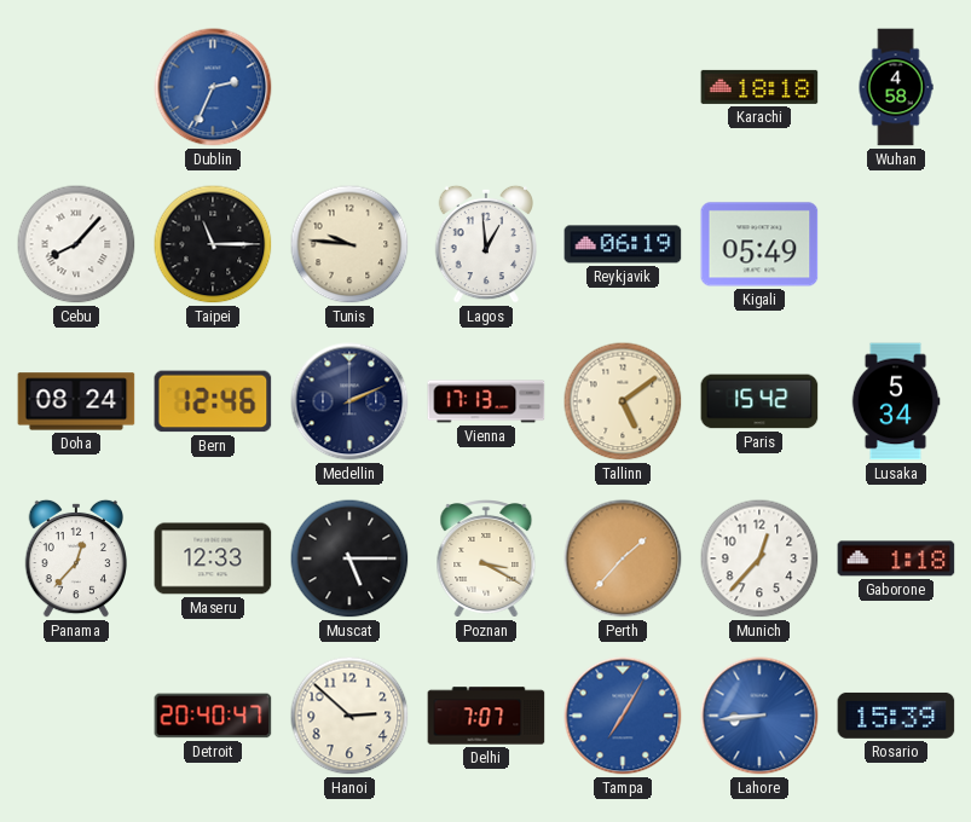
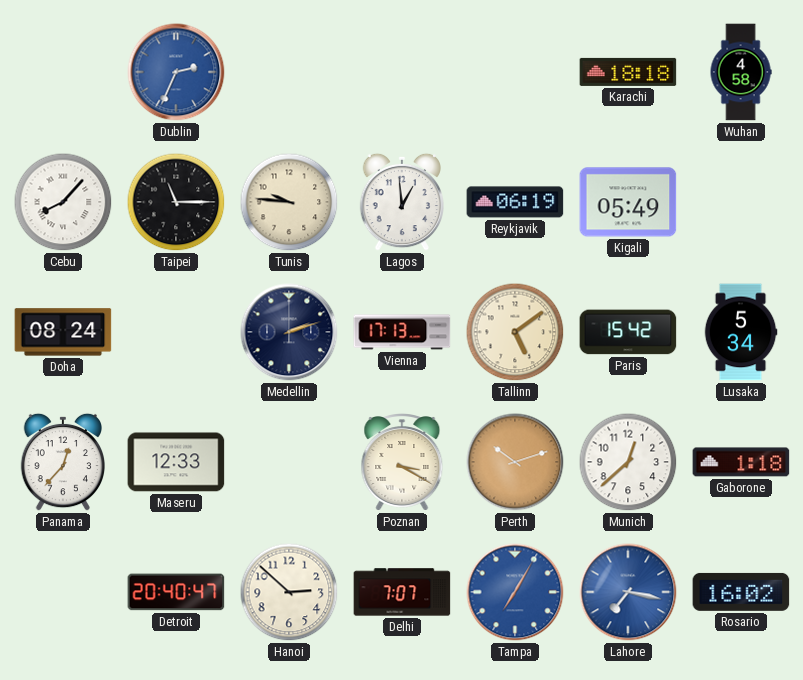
Bern: 12:46 -> none (213, 401)
Medellin: 2:11 -> 2:12 (289, 332)
Muscat: 5:15 -> none (349, 558)
Perth: 1:37 -> 10:12 (515, 462)
Munich: 12:37 -> 12:38 (628, 462)
Lahore: 8:44 -> 7:17 (628, 592)
Rosario: 15:39 -> 16:02 (741, 592)
